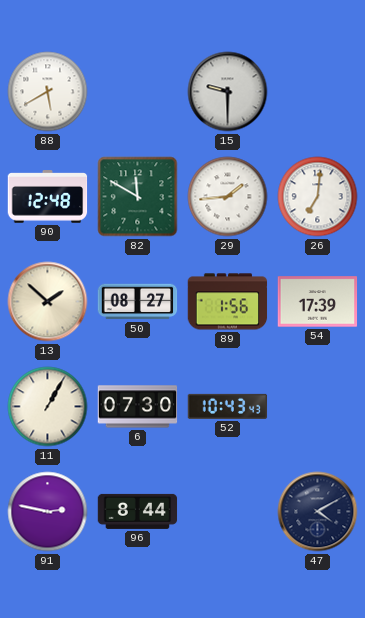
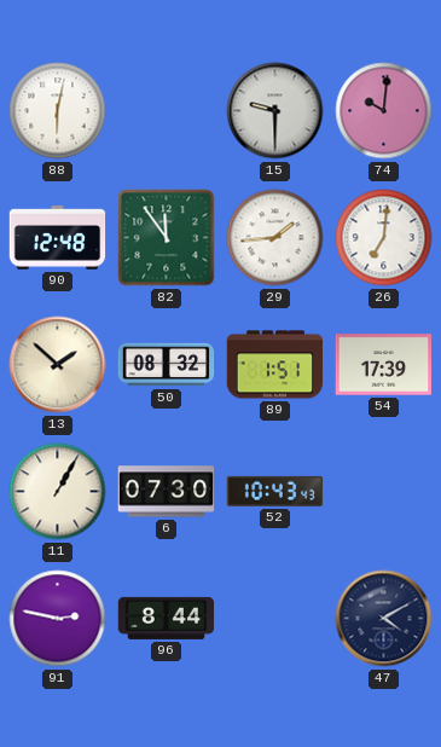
88: 5:40 -> 6:02 (58, 111)
74: none -> 10:01 (384, 111)
82: 11:50 -> 11:54 (167, 238)
50: 08:27 -> 08:32 (167, 365)
89: 1:56 -> 1:51 (275, 365)
